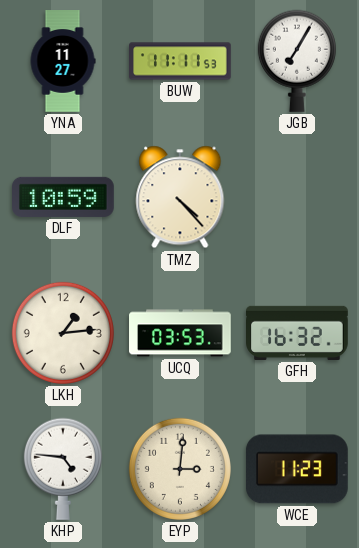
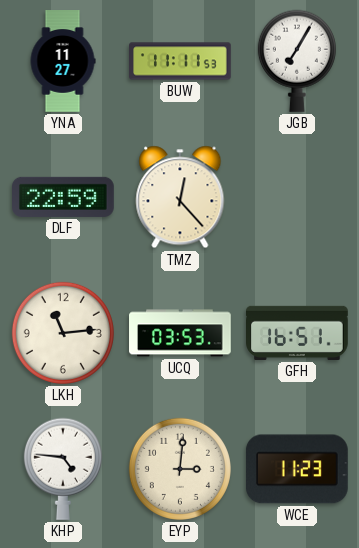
DLF: 10:59 -> 22:59 (64, 197)
TMZ: 4:23 -> 12:23 (180, 197)
LKH: 1:14 -> 11:14 (63, 333)
GFH: 16:32 -> 16:51 (298, 333)
